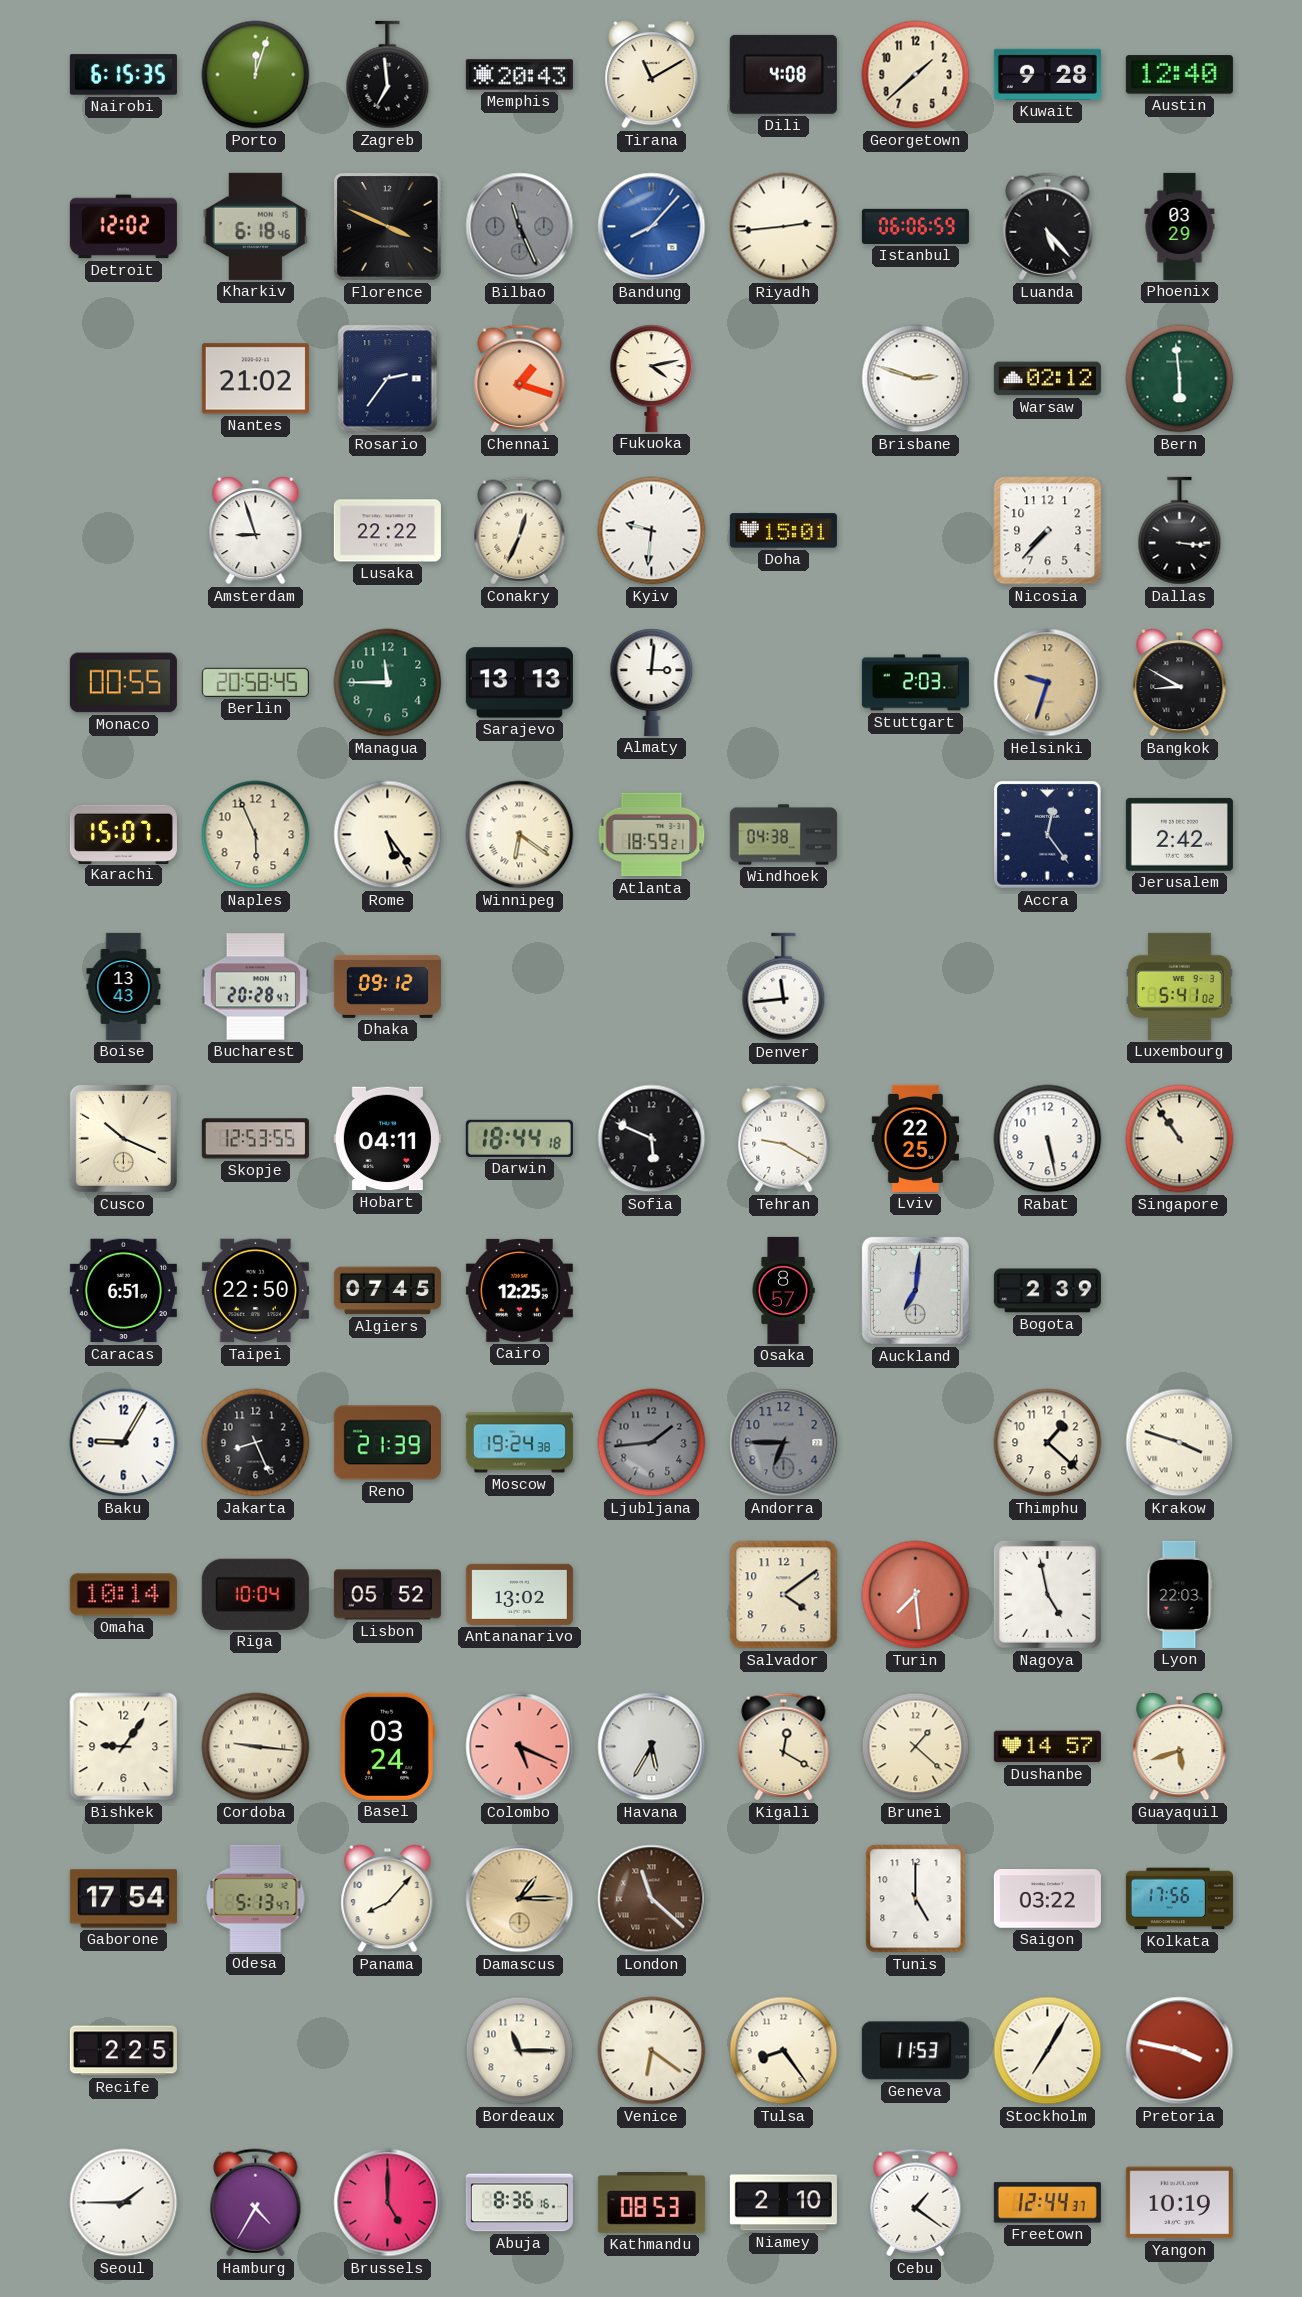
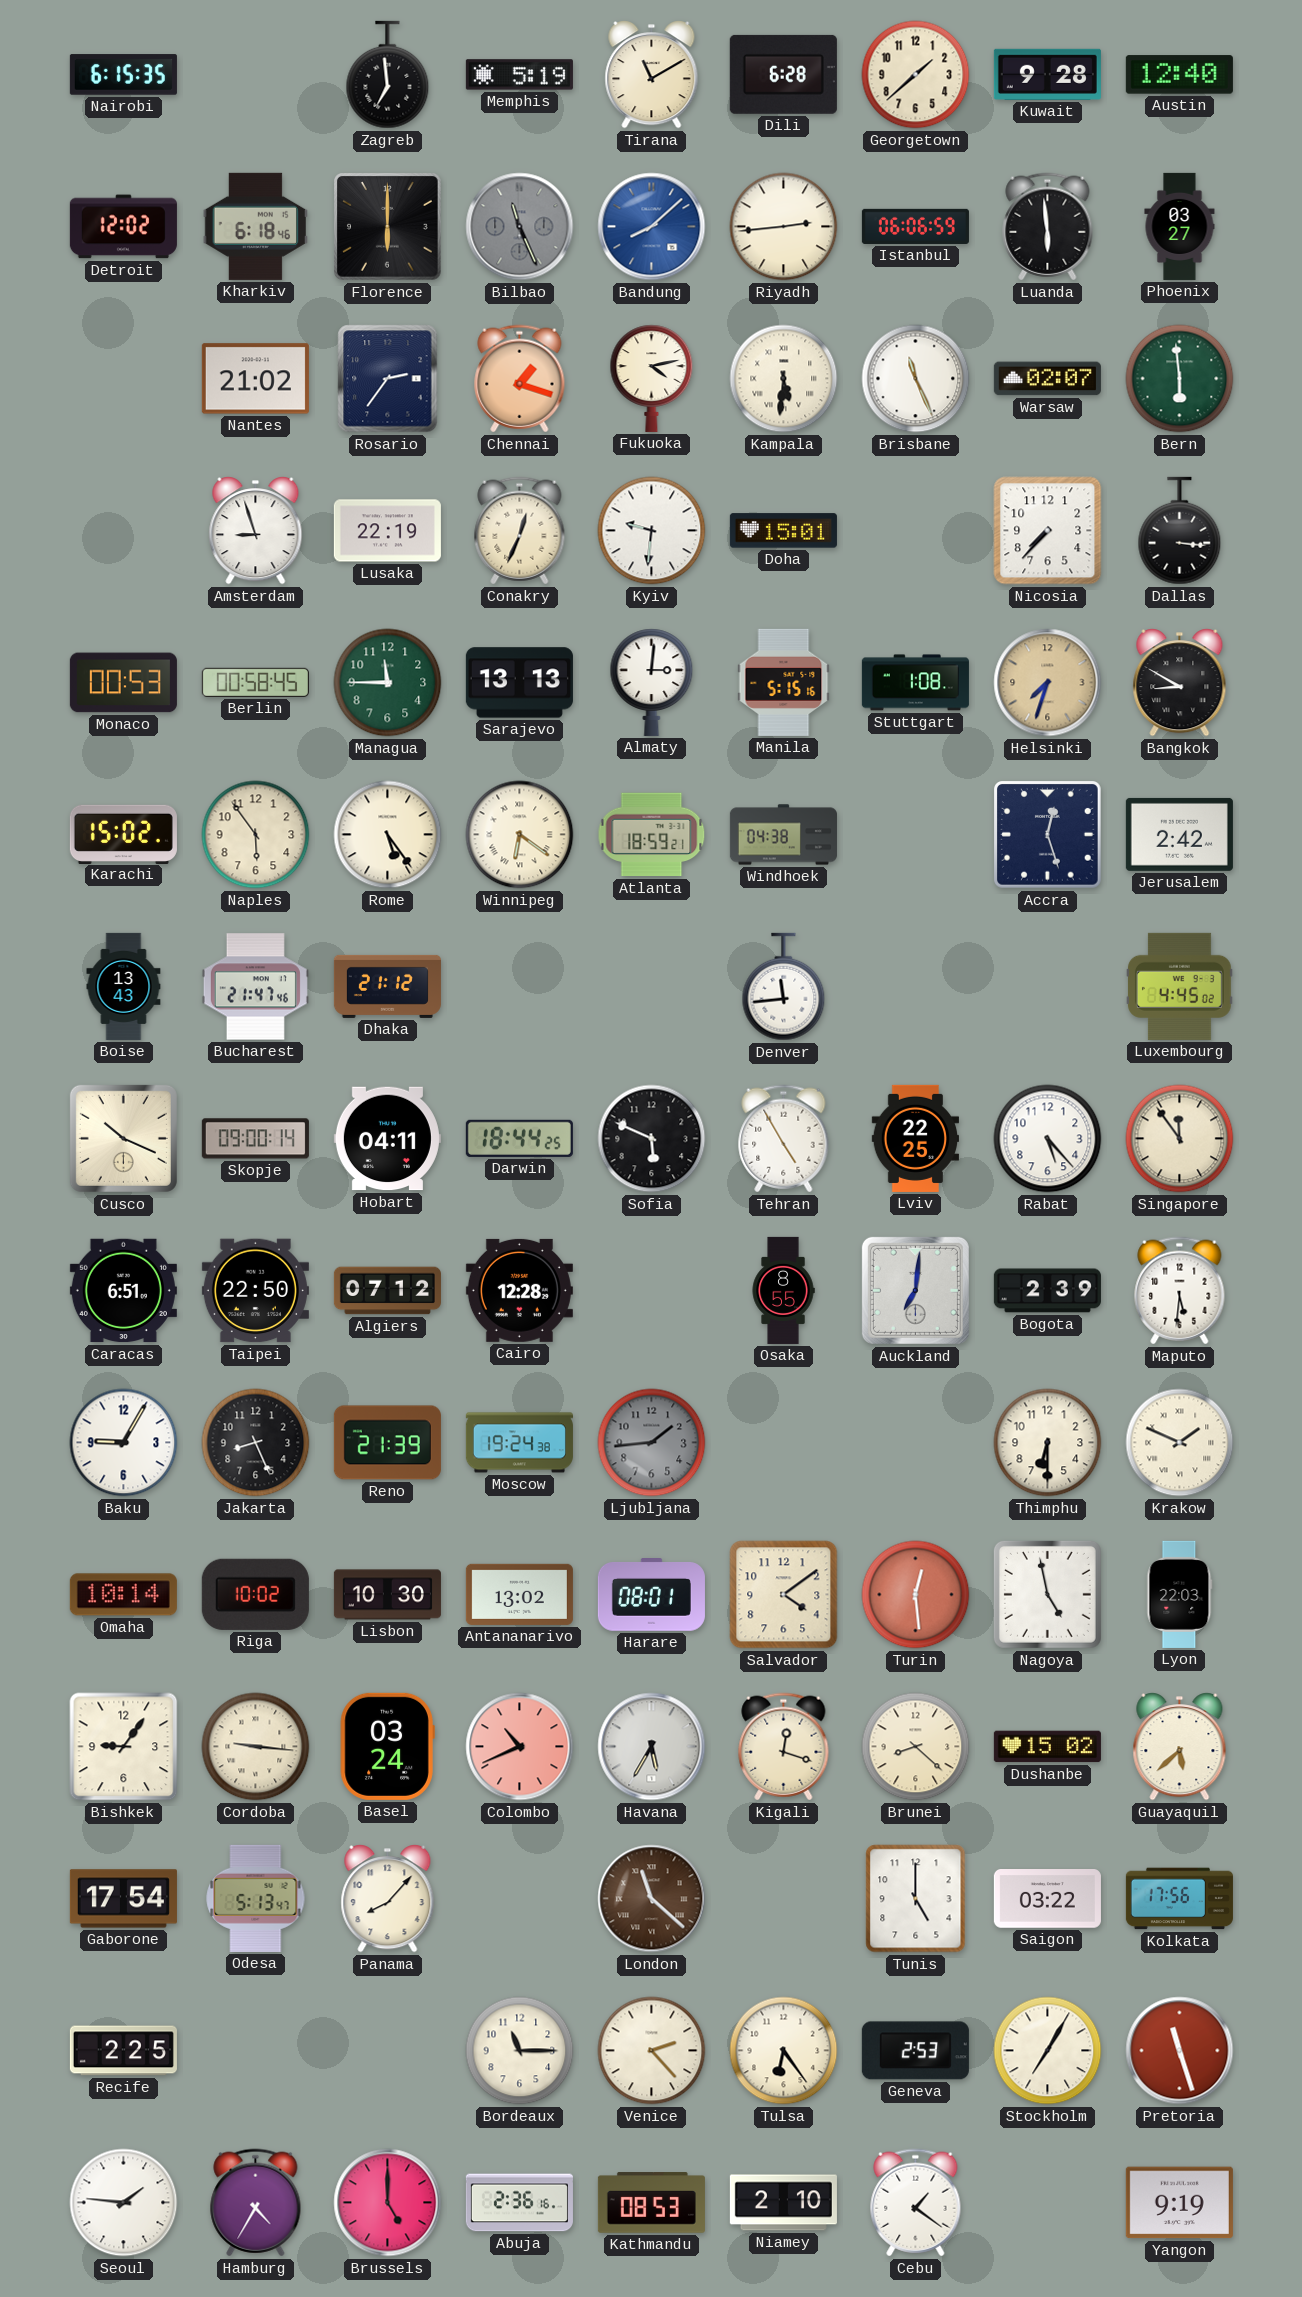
Porto: 12:03 -> none (256, 75)
Memphis: 20:43 -> 5:19 (519, 75)
Dili: 4:08 -> 6:28 (783, 74)
Florence: 3:49 -> 6:00 (388, 227)
Bandung: 8:07 -> 8:08 (652, 227)
Luanda: 5:23 -> 5:59 (1048, 227)
Phoenix: 03:29 -> 03:27 (1180, 226)
Kampala: none -> 5:31 (784, 379)
Brisbane: 2:48 -> 11:26 (916, 379)
Warsaw: 02:12 -> 02:07 (1047, 379)
Lusaka: 22:22 -> 22:19 (387, 531)
Monaco: 00:55 -> 00:53 (123, 683)
Berlin: 20:58 -> 00:58 (255, 682)
Manila: none -> 5:15 (784, 682)
Stuttgart: 2:03 -> 1:08 (915, 683)
Helsinki: 9:33 -> 7:33 (1048, 683)
Karachi: 15:07 -> 15:02 (123, 834)
Naples: 5:56 -> 5:54 (256, 835)
Accra: 12:24 -> 12:27 (1048, 835)
Bucharest: 20:28 -> 21:47 (255, 987)
Dhaka: 09:12 -> 21:12 (387, 986)
Luxembourg: 5:41 -> 4:45 (1179, 986)
Skopje: 12:53 -> 09:00 (255, 1139)
Darwin: 18:44:18 -> 18:44:25 (519, 1138)
Tehran: 9:20 -> 4:55 (784, 1139)
Rabat: 5:28 -> 5:23 (1048, 1139)
Singapore: 10:54 -> 11:54 (1180, 1139)
Algiers: 07:45 -> 07:12 (387, 1291)
Cairo: 12:25 -> 12:28 (519, 1290)
Osaka: 8:57 -> 8:55 (783, 1290)
Maputo: none -> 5:31 (1180, 1291)
Andorra: 6:45 -> none (784, 1443)
Thimphu: 1:22 -> 6:30 (1048, 1443)
Krakow: 3:48 -> 1:49 (1180, 1443)
Riga: 10:04 -> 10:02 (255, 1594)
Lisbon: 05:52 -> 10:30 (387, 1595)
Harare: none -> 08:01 (651, 1595)
Turin: 7:29 -> 12:29 (916, 1595)
Colombo: 5:19 -> 10:41 (520, 1747)
Kigali: 12:20 -> 12:18 (784, 1747)
Brunei: 1:22 -> 8:22 (916, 1747)
Dushanbe: 14:57 -> 15:02 (1047, 1747)
Guayaquil: 5:42 -> 5:38 (1180, 1747)
Damascus: 1:15 -> none (520, 1899)
Venice: 6:21 -> 2:23 (652, 2051)
Tulsa: 8:24 -> 6:24 (784, 2051)
Geneva: 11:53 -> 2:53 (915, 2051)
Pretoria: 3:47 -> 11:27 (1180, 2051)
Seoul: 1:45 -> 1:46 (124, 2203)
Abuja: 8:36 -> 2:36 (519, 2203)
Freetown: 12:44 -> none (1047, 2203)
Yangon: 10:19 -> 9:19 (1179, 2203)
